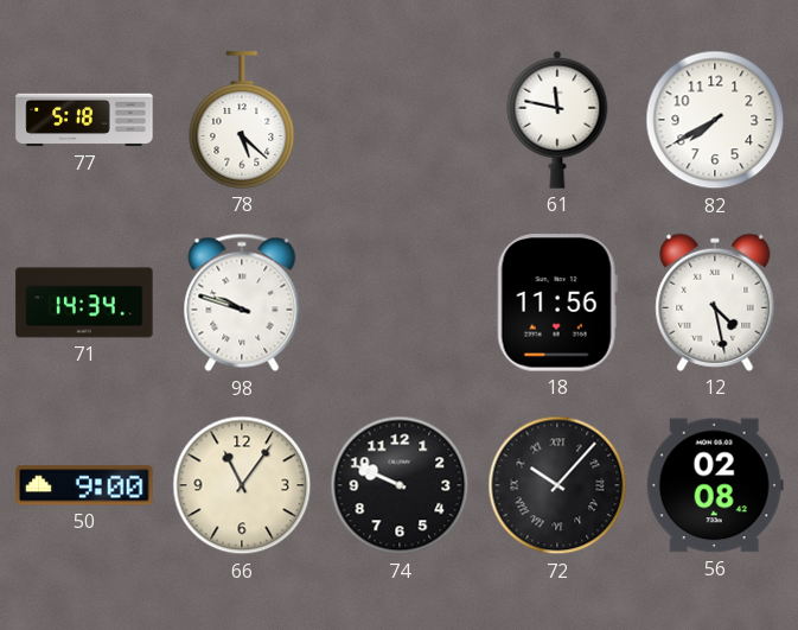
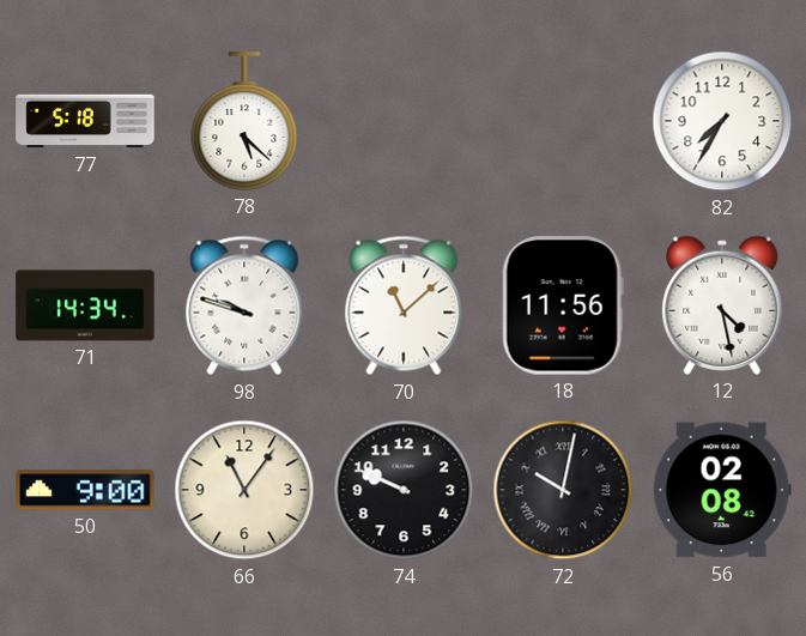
61: 11:47 -> none (557, 120)
82: 7:40 -> 7:35 (722, 121)
70: none -> 11:08 (404, 305)
72: 10:07 -> 10:02 (563, 490)
